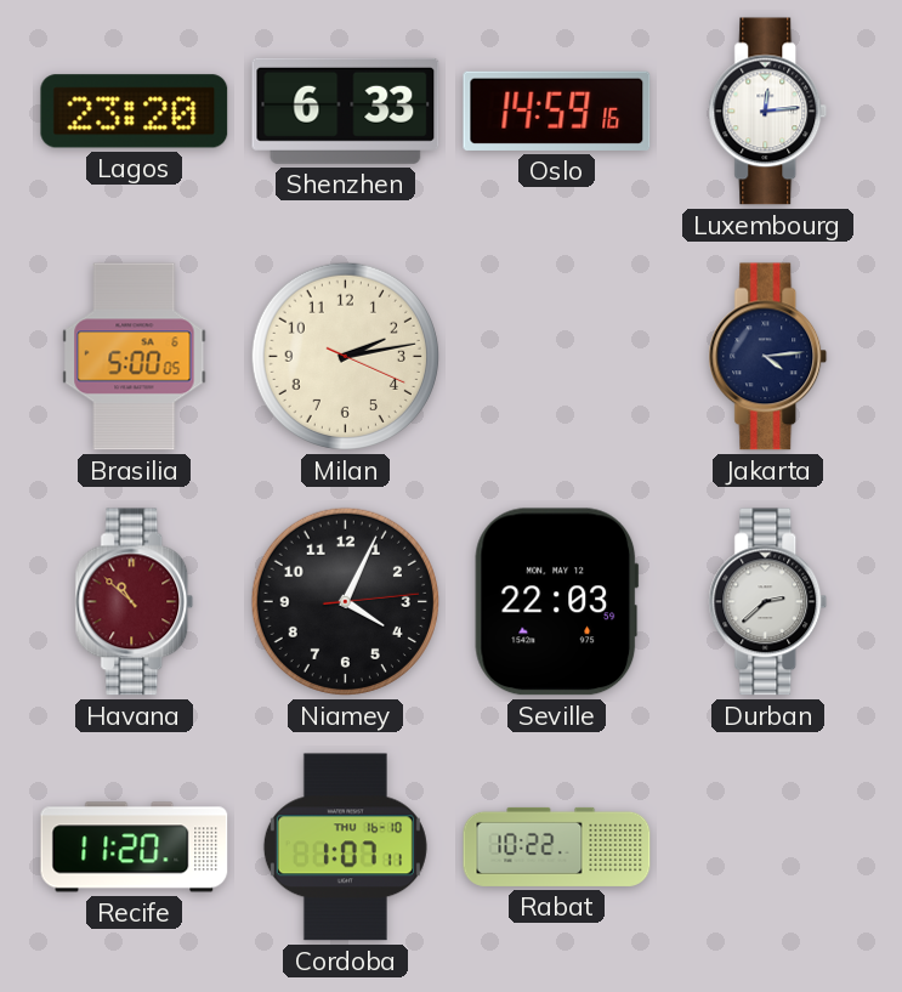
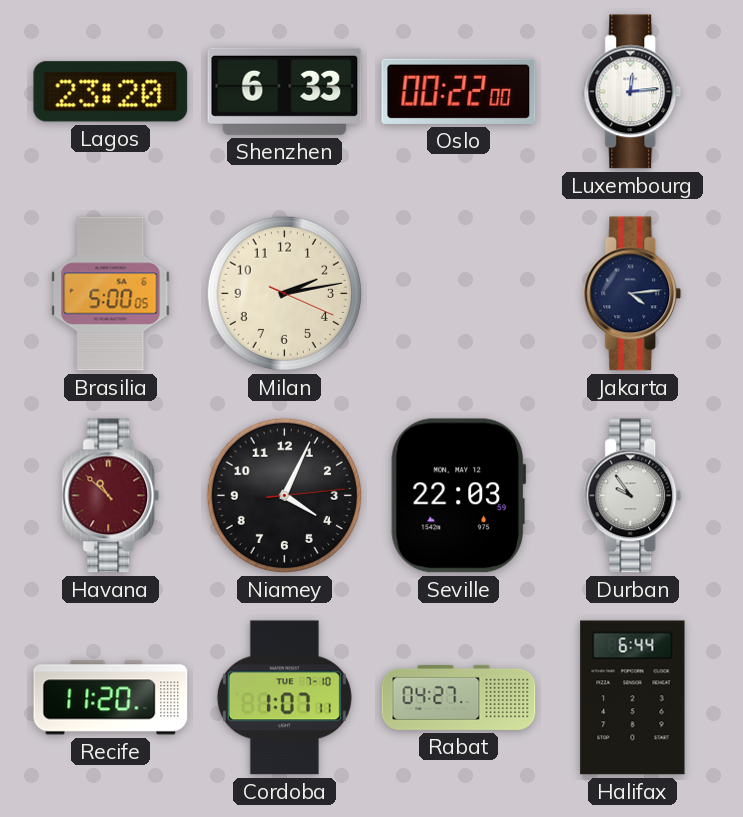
Oslo: 14:59 -> 00:22 (459, 91)
Durban: 2:38 -> 9:54 (633, 496)
Cordoba date: THU 16-10 -> TUE 7-10 (284, 698)
Rabat: 10:22 -> 04:27 (459, 697)
Halifax: none -> 6:44 (633, 698)
